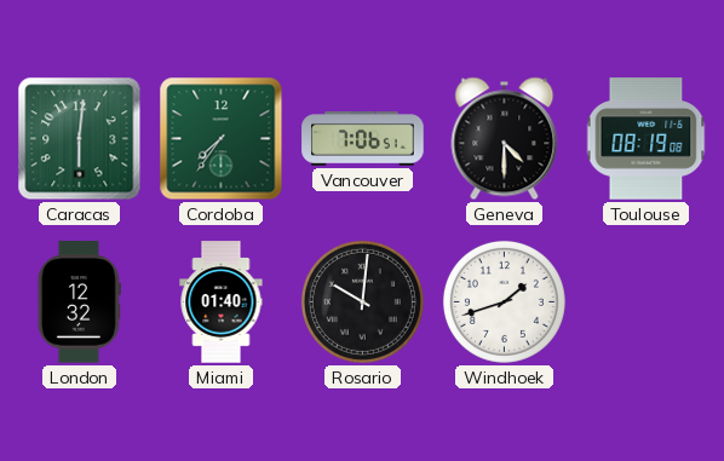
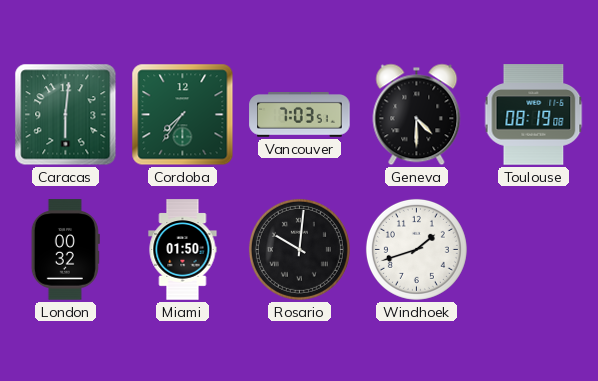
Vancouver: 7:06 -> 7:03 (300, 115)
London: 12:32 -> 00:32 (65, 250)
Miami: 01:40 -> 01:50 (183, 250)
